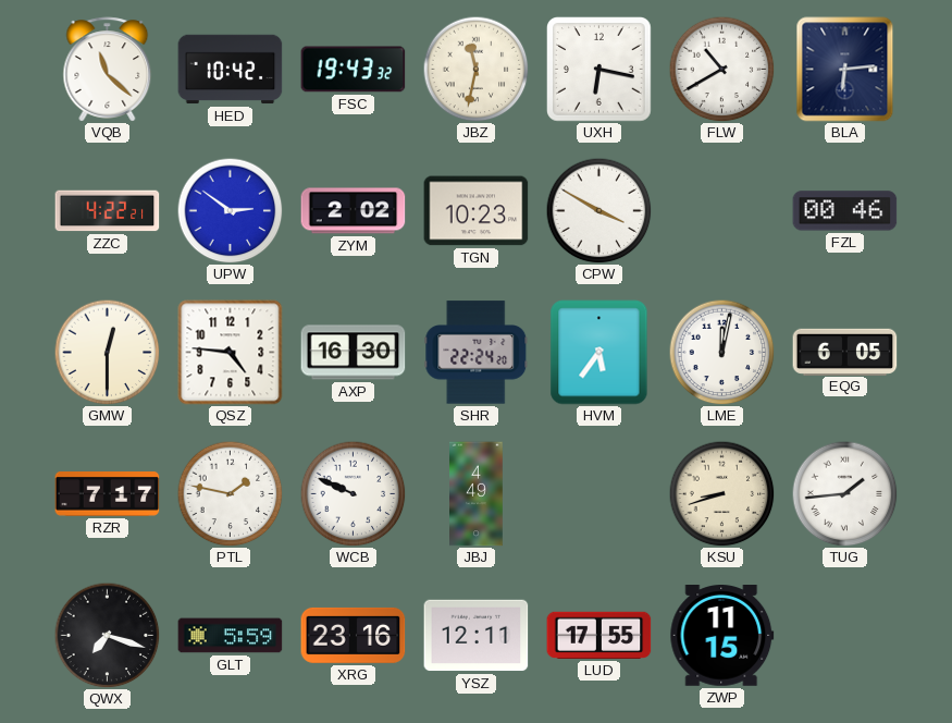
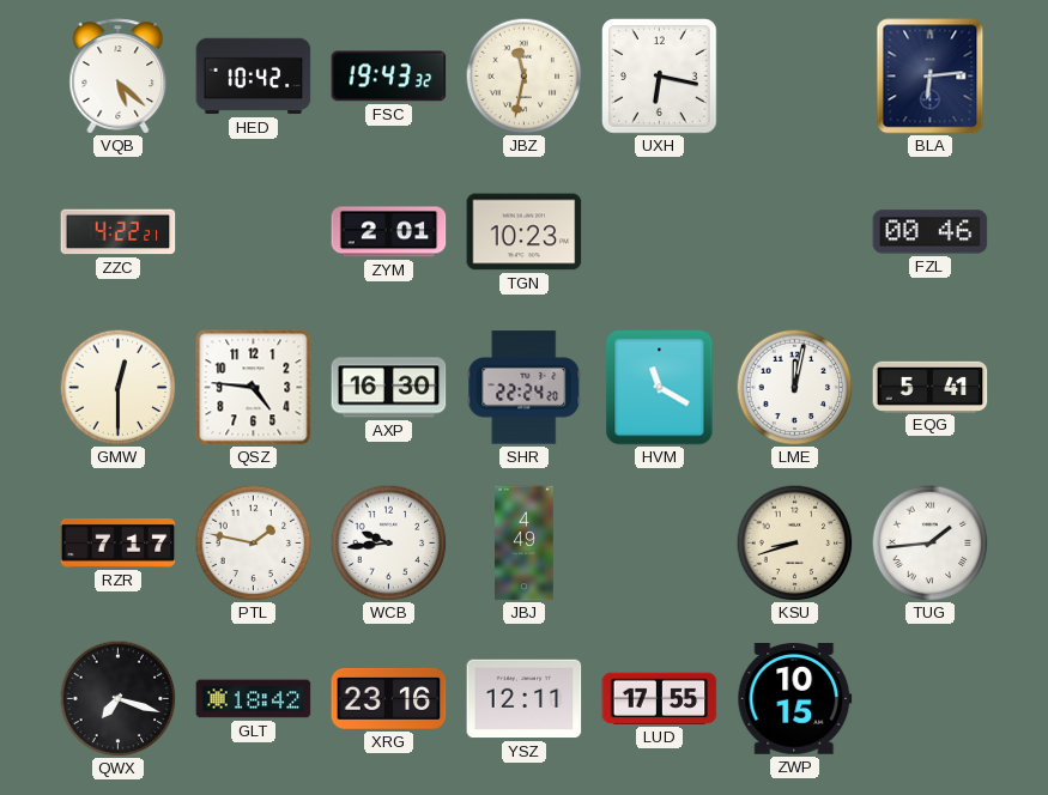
VQB: 11:22 -> 5:22 (119, 77)
FLW: 10:40 -> none (721, 69)
UPW: 2:51 -> none (230, 210)
ZYM: 2:02 -> 2:01 (389, 232)
CPW: 3:50 -> none (598, 210)
HVM: 5:36 -> 11:20 (660, 388)
EQG: 6:05 -> 5:41 (931, 387)
WCB: 9:49 -> 9:44 (388, 542)
GLT: 5:59 -> 18:42 (254, 699)
ZWP: 11:15 -> 10:15 (795, 699)
